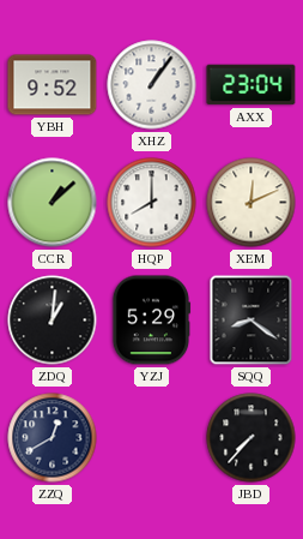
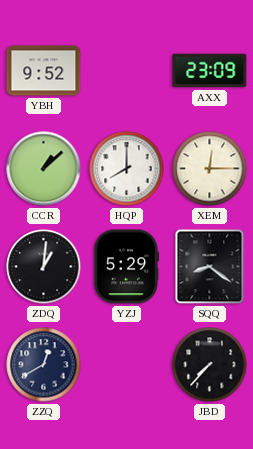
XHZ: 1:06 -> none (152, 85)
AXX: 23:04 -> 23:09 (210, 71)
XEM: 12:11 -> 12:15 (210, 169)
